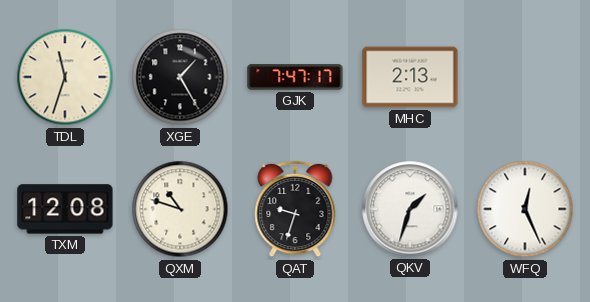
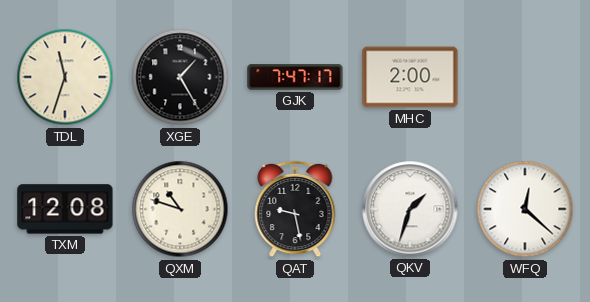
MHC: 2:13 -> 2:00 (410, 77)
QAT: 9:33 -> 9:28 (295, 209)
WFQ: 12:26 -> 12:22 (525, 209)
